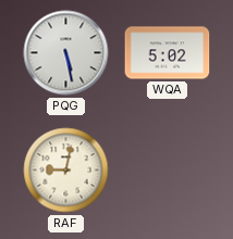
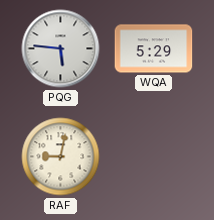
PQG: 5:28 -> 5:46 (61, 49)
WQA: 5:02 -> 5:29 (154, 49)
